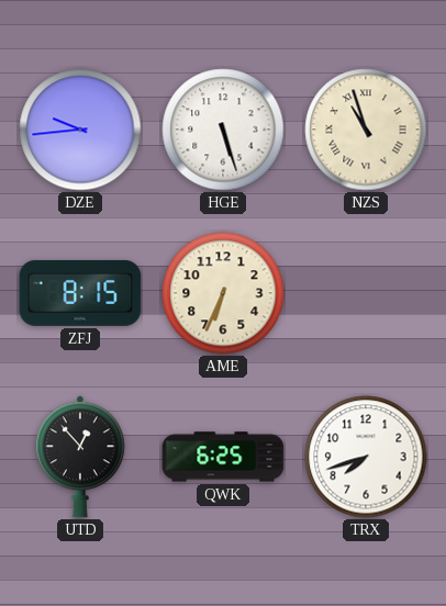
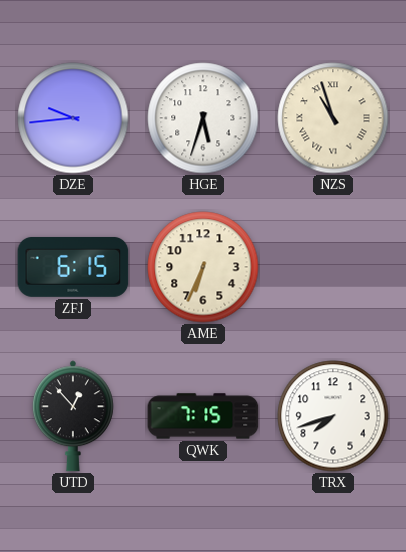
HGE: 5:27 -> 5:33 (203, 118)
ZFJ: 8:15 -> 6:15 (73, 267)
QWK: 6:25 -> 7:15 (203, 416)
